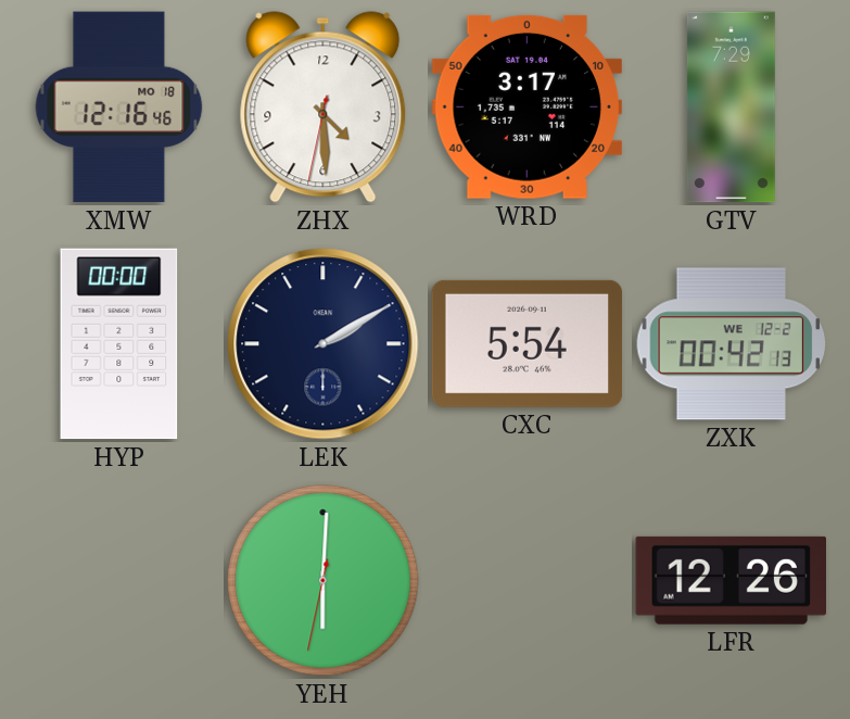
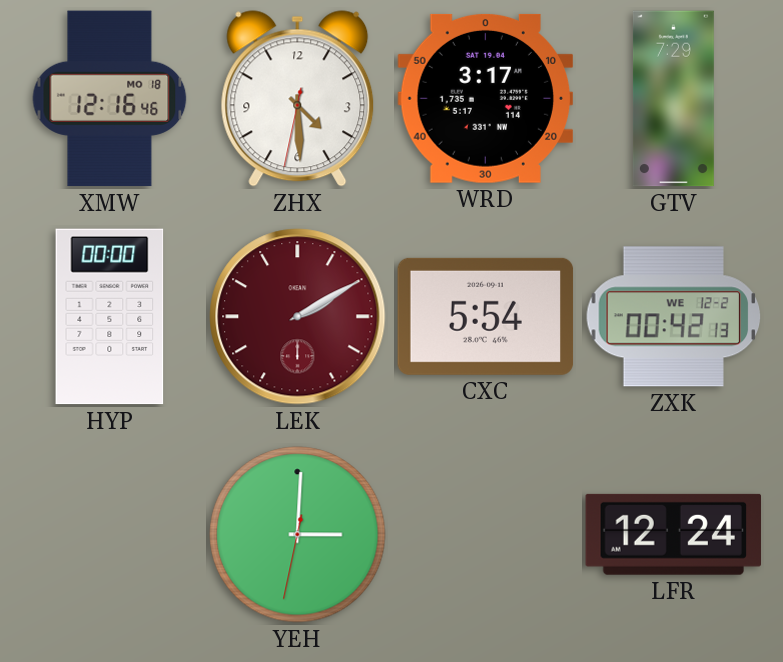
LEK dial: navy -> burgundy (298, 317)
YEH: 6:00 -> 3:00 (298, 535)
LFR: 12:26 -> 12:24 (673, 534)
